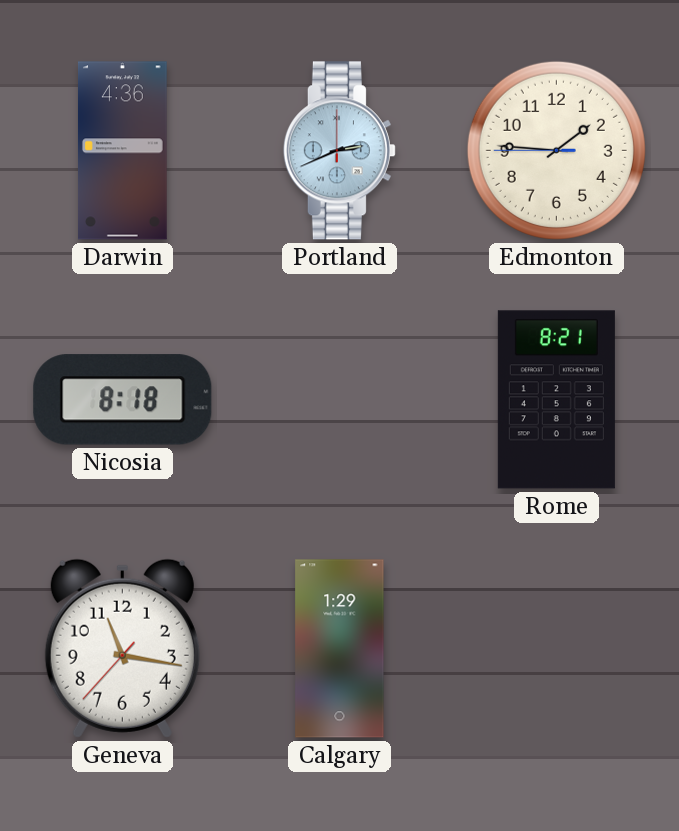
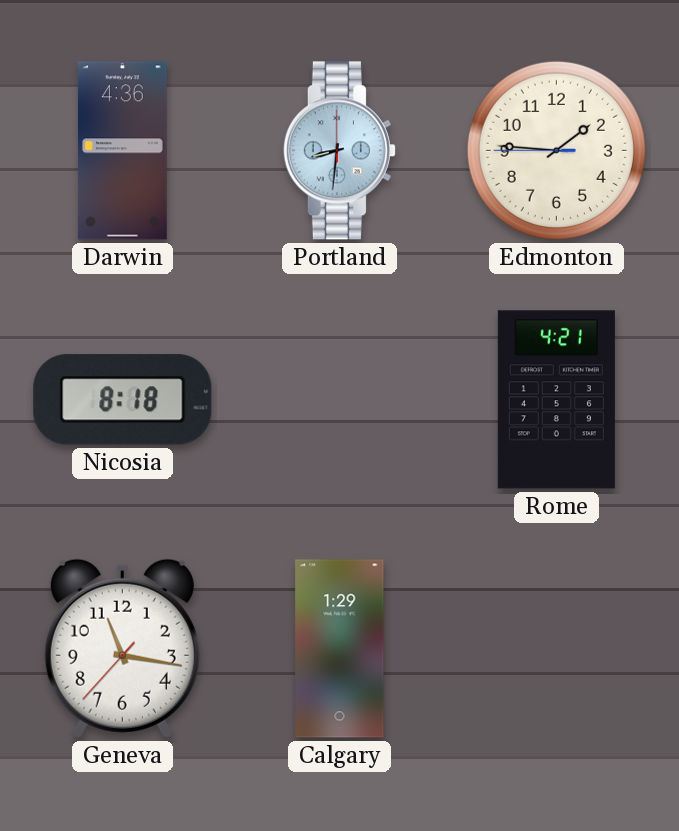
Portland: 2:41 -> 8:31 (339, 151)
Rome: 8:21 -> 4:21 (556, 400)
